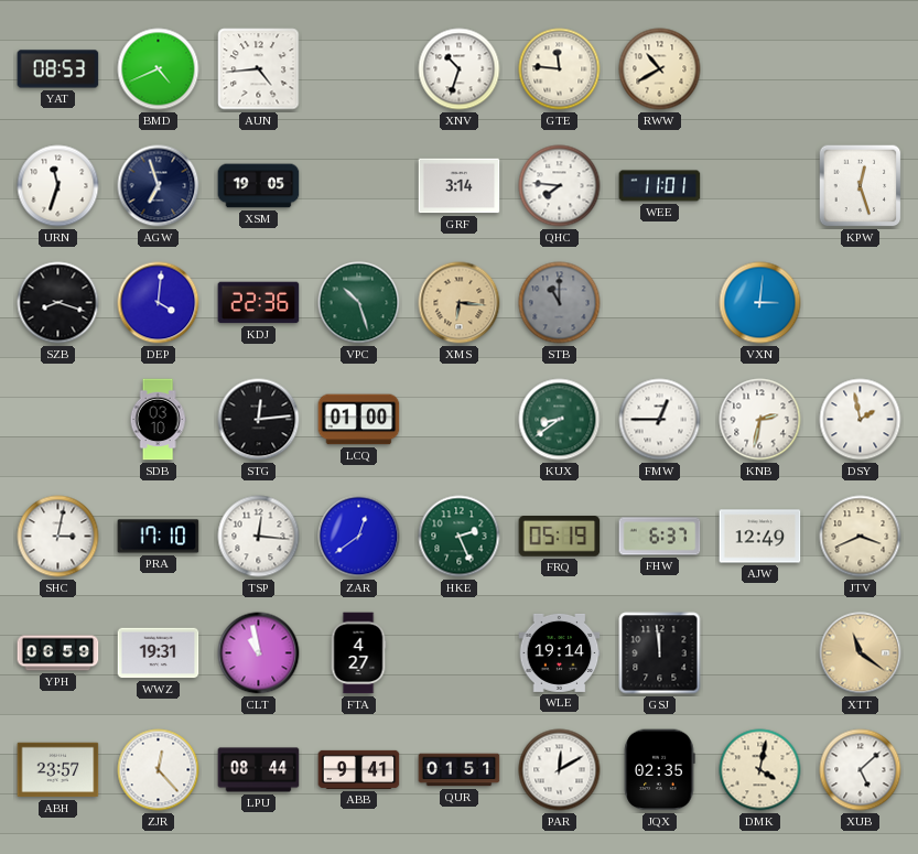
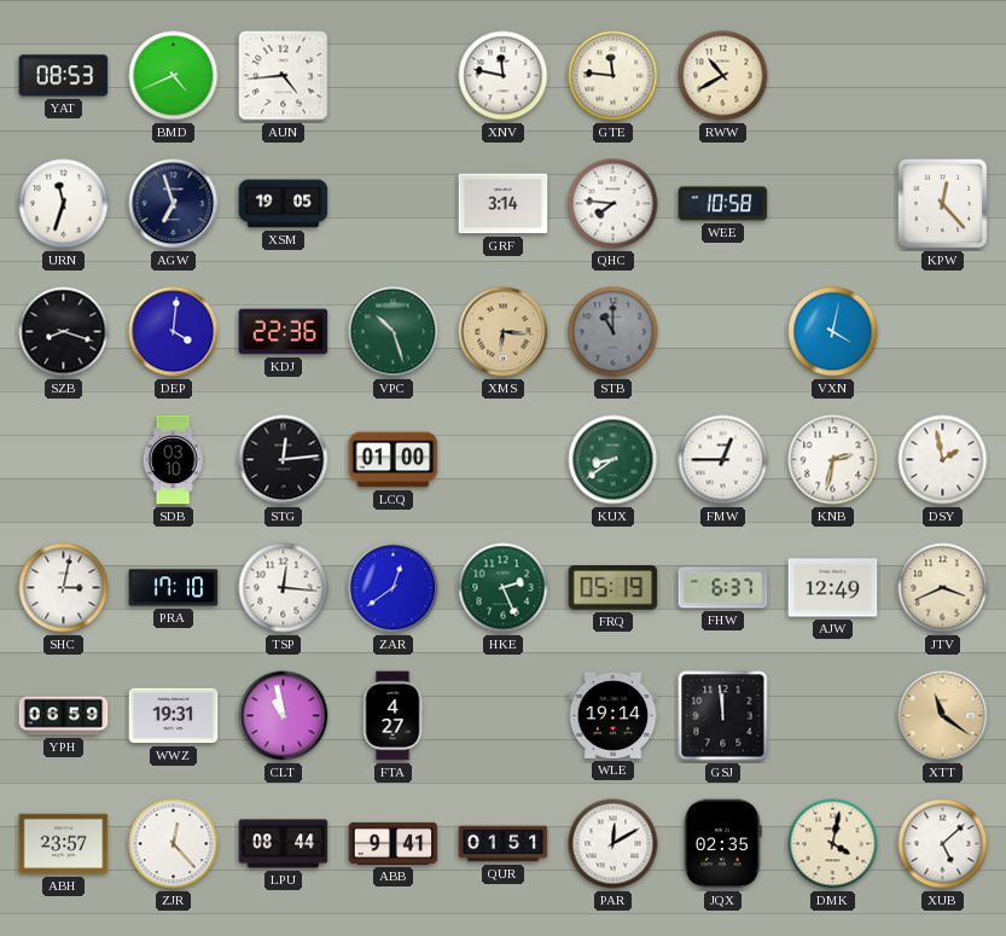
XNV: 10:33 -> 11:47 (504, 76)
WEE: 11:01 -> 10:58 (723, 204)
KPW: 12:27 -> 12:23 (943, 204)
VXN: 3:01 -> 4:02 (833, 332)
